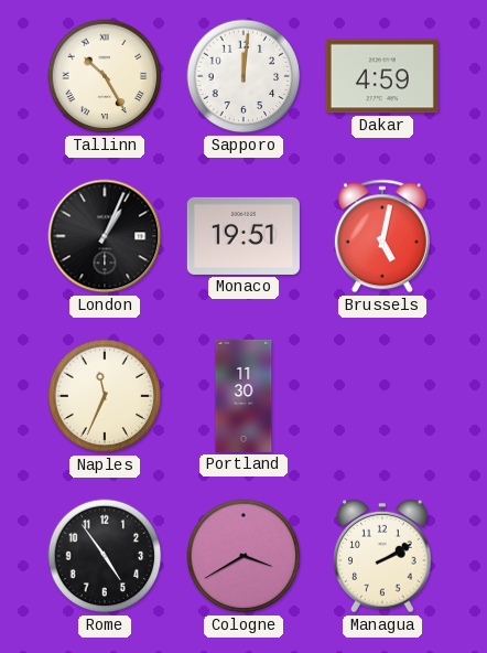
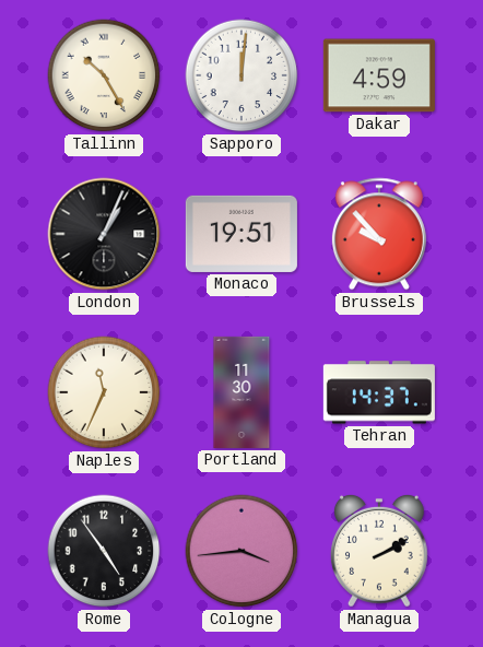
Brussels: 5:02 -> 9:53 (379, 234)
Tehran: none -> 14:37 (379, 392)
Cologne: 3:40 -> 3:44 (241, 551)
